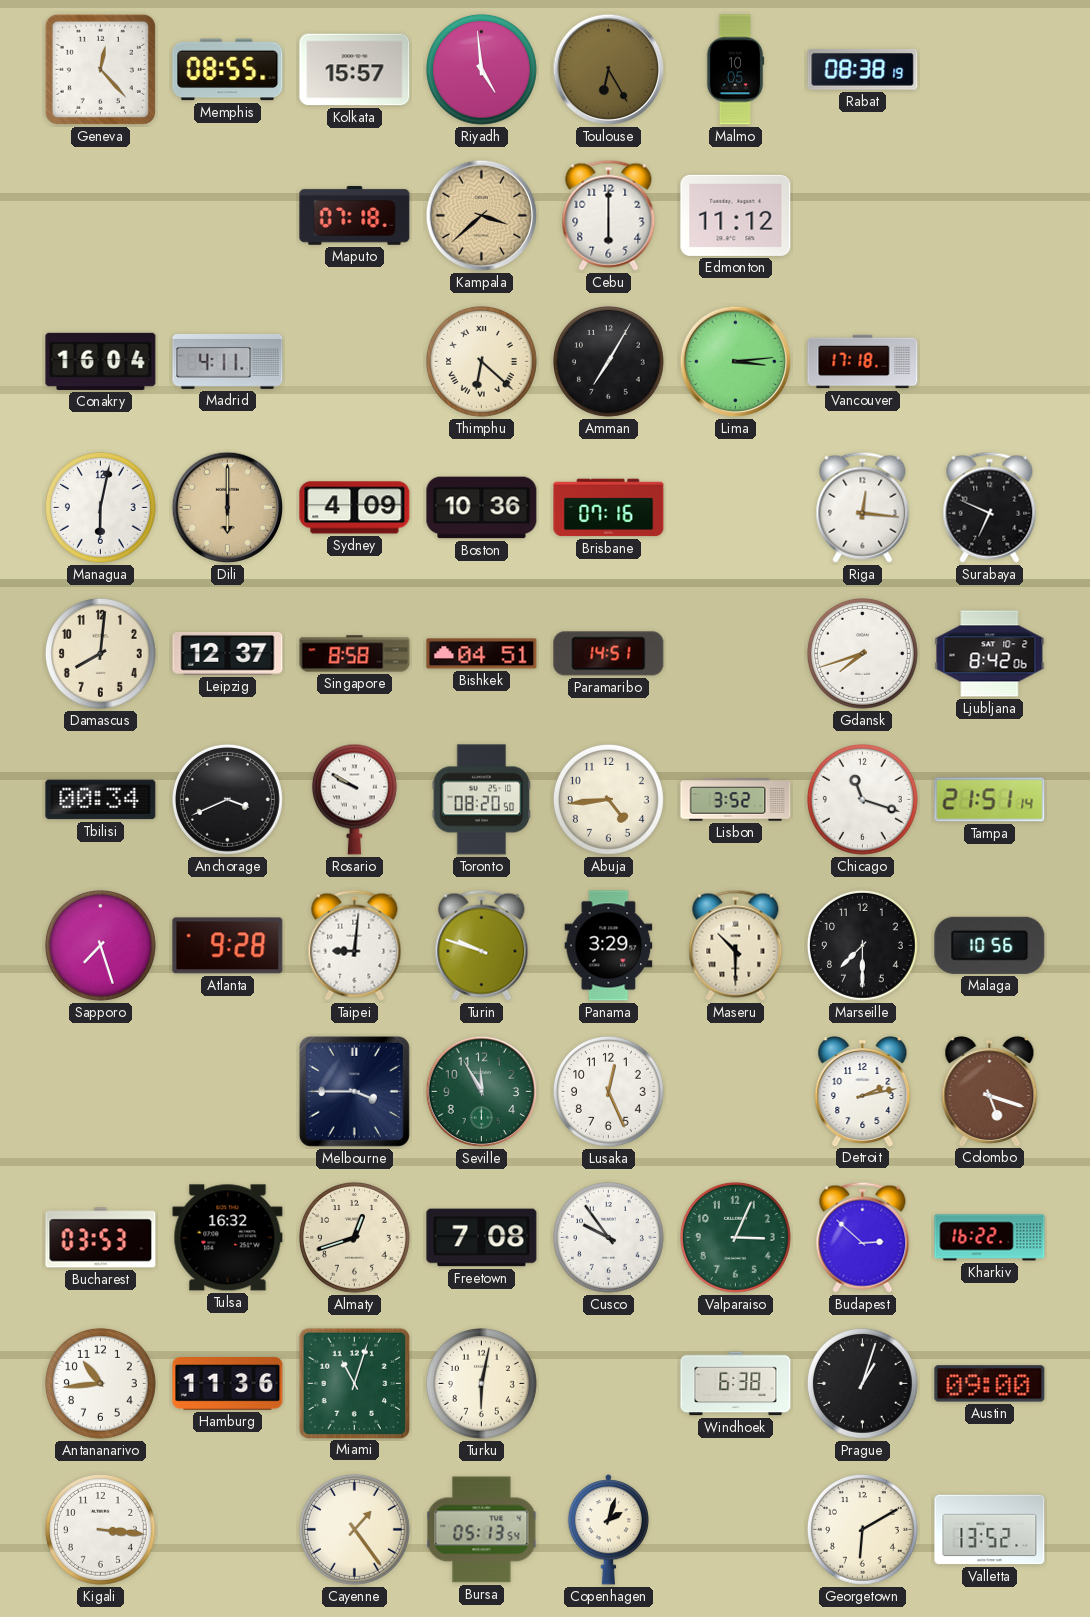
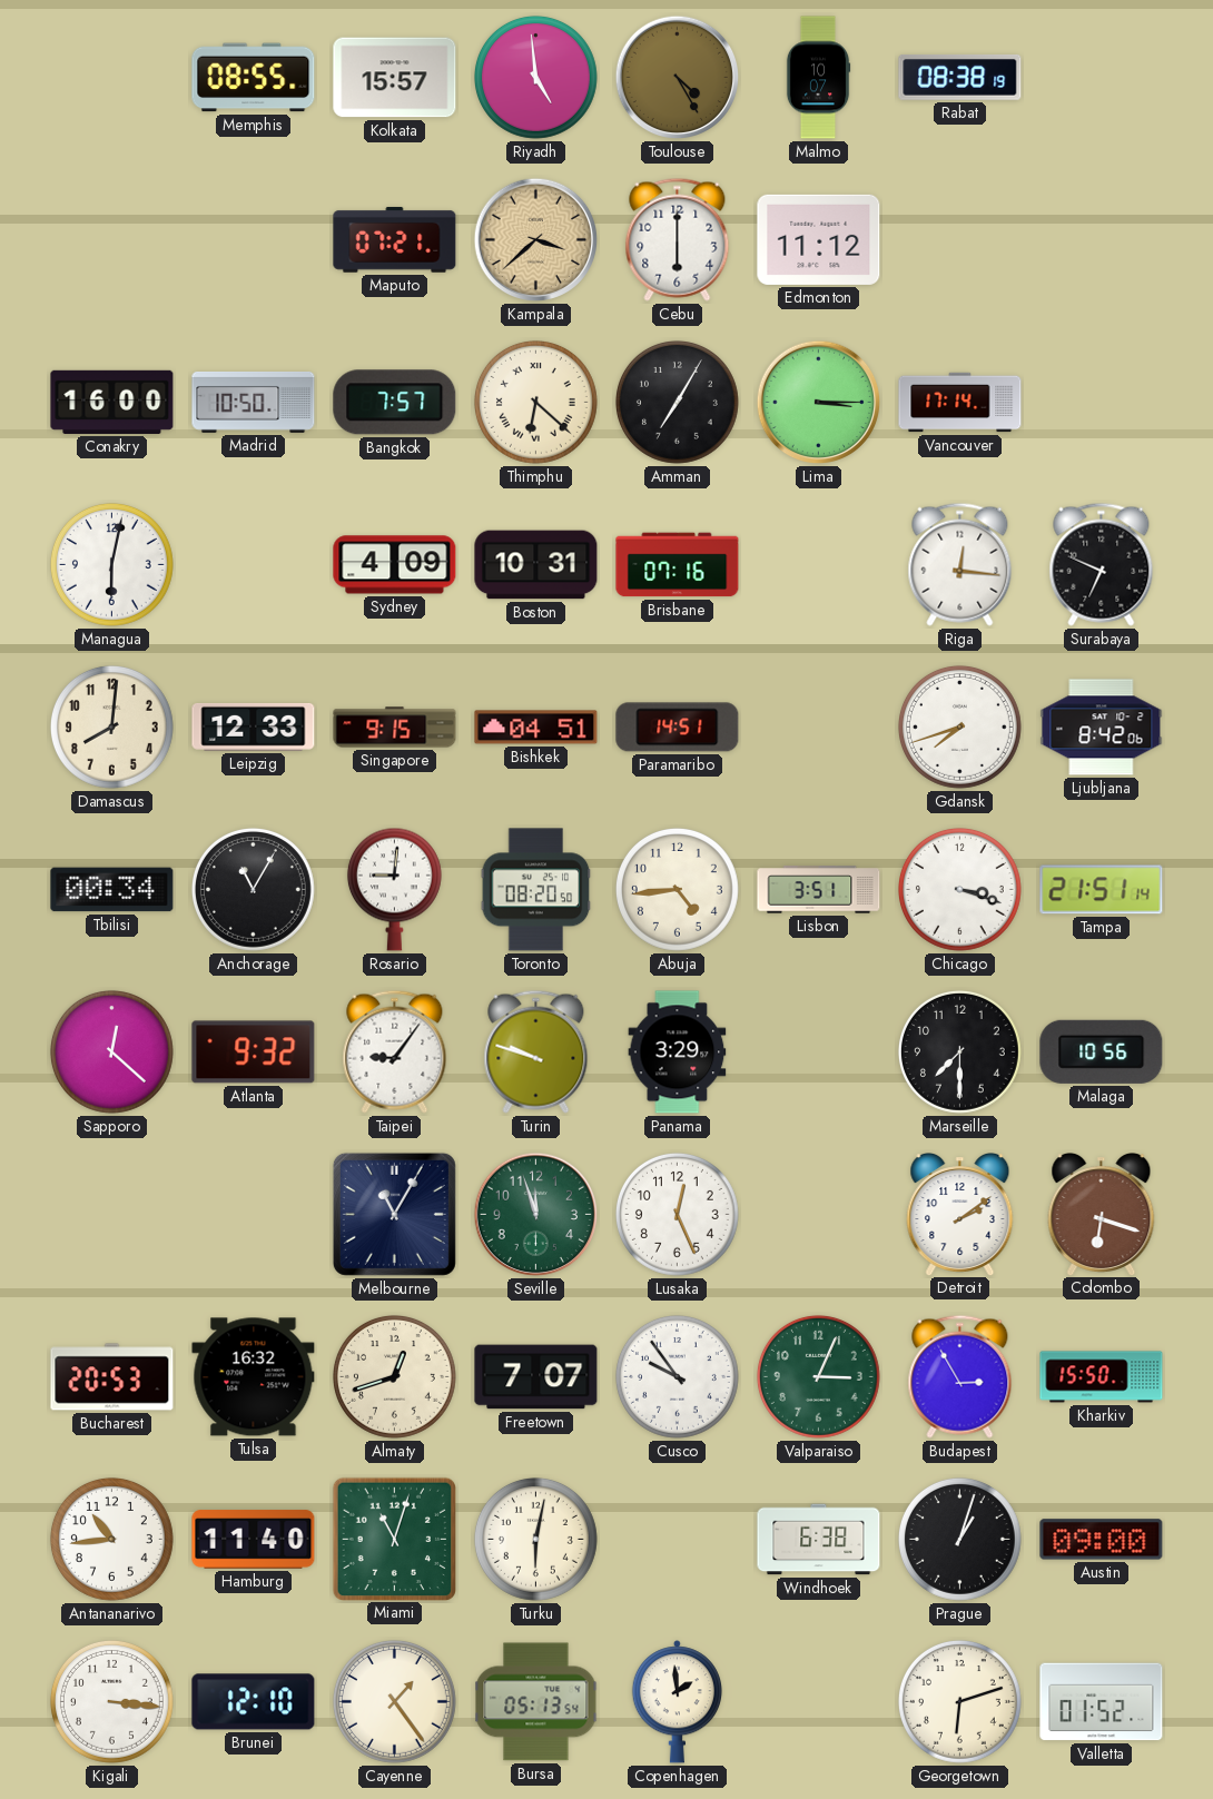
Geneva: 12:23 -> none (100, 69)
Toulouse: 6:25 -> 4:25 (678, 78)
Malmo: 10:05 -> 10:07 (818, 78)
Maputo: 07:18 -> 07:21 (395, 239)
Conakry: 16:04 -> 16:00 (112, 402)
Madrid: 4:11 -> 10:50 (254, 402)
Bangkok: none -> 7:57 (395, 403)
Lima: 3:14 -> 3:15 (819, 403)
Vancouver: 17:18 -> 17:14 (960, 403)
Dili: 6:00 -> none (228, 508)
Boston: 10:36 -> 10:31 (536, 565)
Leipzig: 12:37 -> 12:33 (254, 726)
Singapore: 8:58 -> 9:15 (395, 728)
Anchorage: 3:41 -> 11:05 (253, 889)
Rosario: 9:50 -> 9:01 (394, 889)
Lisbon: 3:52 -> 3:51 (819, 890)
Chicago: 11:18 -> 3:18 (959, 889)
Sapporo: 7:27 -> 12:22 (111, 1051)
Atlanta: 9:28 -> 9:32 (254, 1052)
Taipei: 9:01 -> 9:06 (395, 1051)
Maseru: 10:30 -> none (736, 945)
Melbourne: 3:45 -> 11:05 (394, 1214)
Seville: 11:55 -> 11:57 (536, 1215)
Detroit: 2:13 -> 2:09 (960, 1215)
Colombo: 5:18 -> 6:18 (1102, 1215)
Bucharest: 03:53 -> 20:53 (112, 1377)
Freetown: 7:08 -> 7:07 (536, 1377)
Budapest: 2:52 -> 2:55 (960, 1376)
Kharkiv: 16:22 -> 15:50 (1102, 1377)
Hamburg: 11:36 -> 11:40 (254, 1540)
Brunei: none -> 12:10 (254, 1702)
Copenhagen: 2:03 -> 1:59 (677, 1702)
Georgetown: 6:10 -> 6:12 (959, 1701)
Valletta: 13:52 -> 01:52 (1102, 1702)
